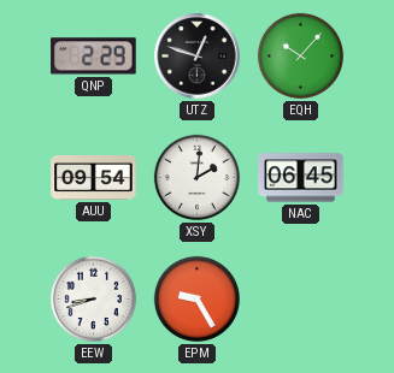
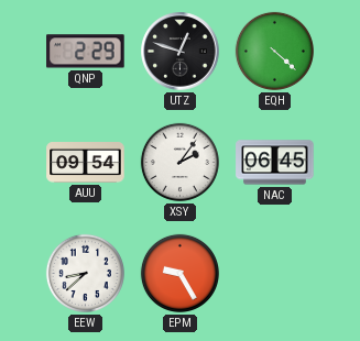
EQH: 10:07 -> 4:22 (274, 51)
XSY: 2:01 -> 2:06 (179, 162)
EEW: 8:42 -> 8:38 (85, 273)
